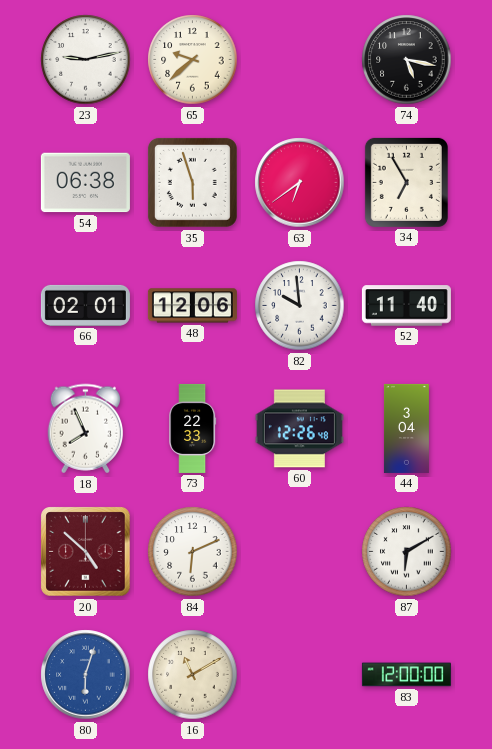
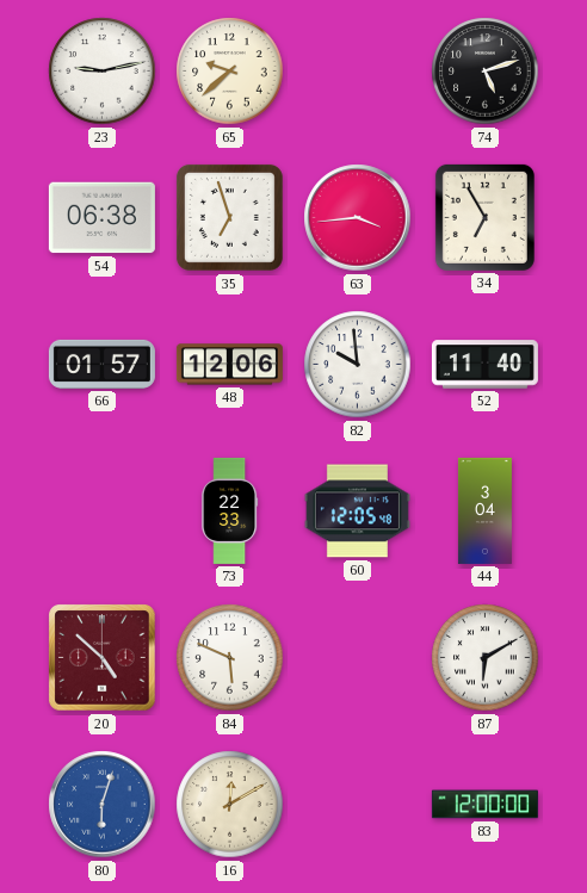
74: 5:17 -> 5:12 (486, 72)
35: 5:57 -> 6:57 (229, 217)
63: 6:39 -> 3:44 (358, 218)
66: 02:01 -> 01:57 (101, 364)
18: 7:56 -> none (86, 429)
60: 12:26 -> 12:05 (357, 511)
84: 6:11 -> 5:49 (230, 658)
16: 11:10 -> 12:10 (230, 805)
